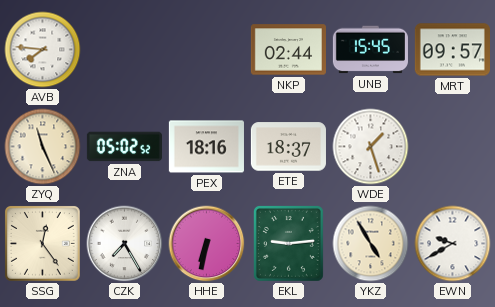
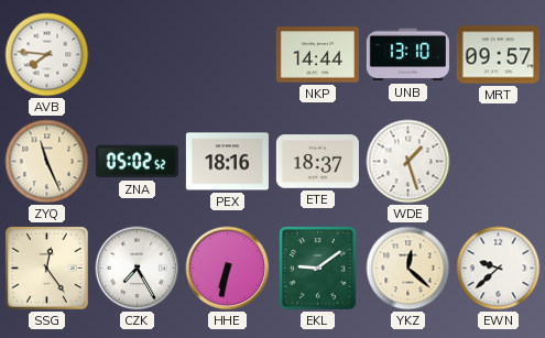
NKP: 02:44 -> 14:44 (317, 55)
UNB: 15:45 -> 13:10 (407, 55)
EKL: 9:14 -> 9:09 (317, 268)
YKZ: 4:55 -> 12:22 (408, 269)
EWN: 9:40 -> 9:38 (499, 269)
